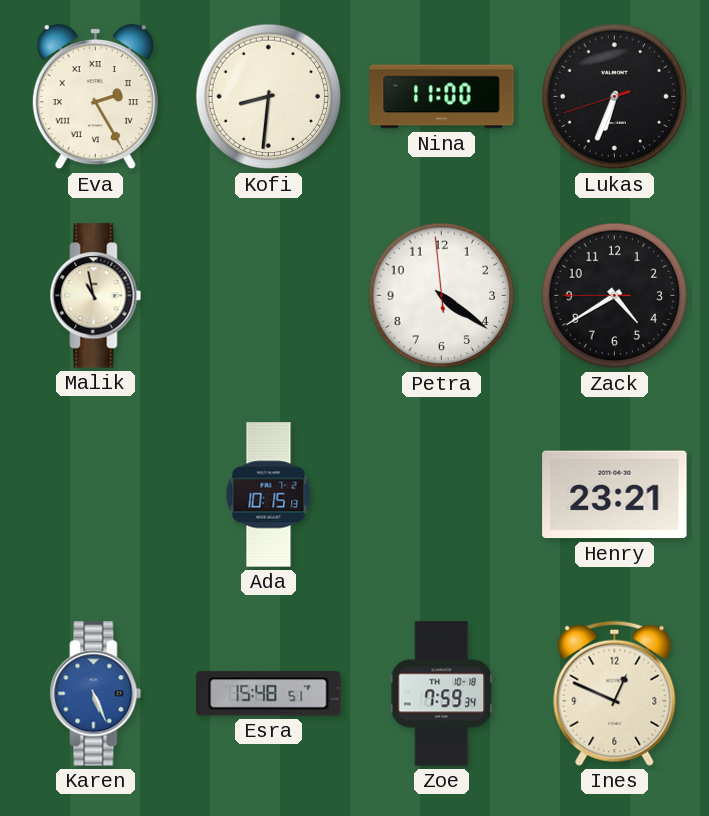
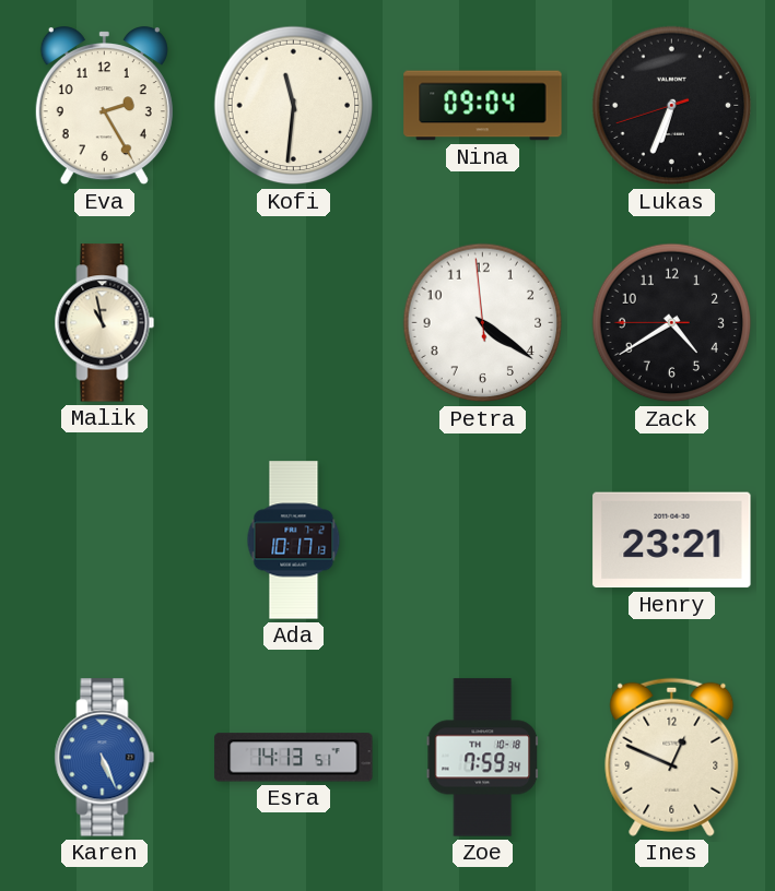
Eva numerals: Roman -> Arabic (104, 106)
Kofi: 8:31 -> 11:31 (294, 106)
Nina: 11:00 -> 09:04 (483, 106)
Ada: 10:15 -> 10:17 (294, 540)
Esra: 15:48 -> 14:13 (294, 758)
